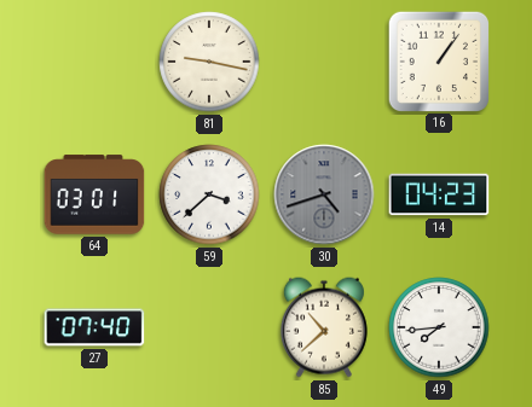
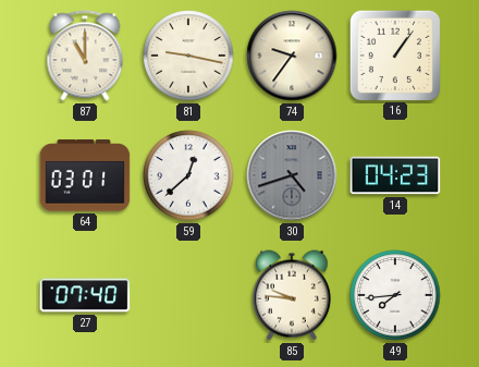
87: none -> 11:00 (85, 56)
74: none -> 9:36 (292, 56)
59: 3:38 -> 12:38 (188, 175)
85: 10:38 -> 9:46 (292, 295)
